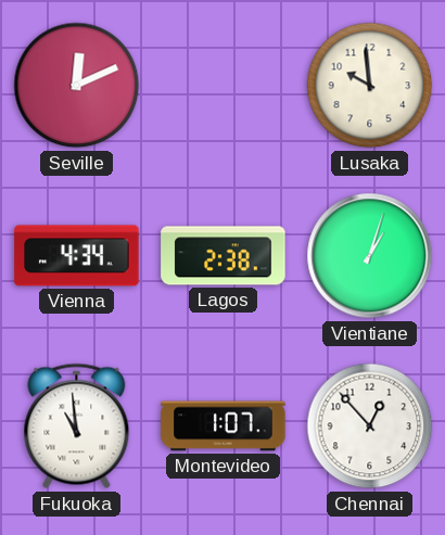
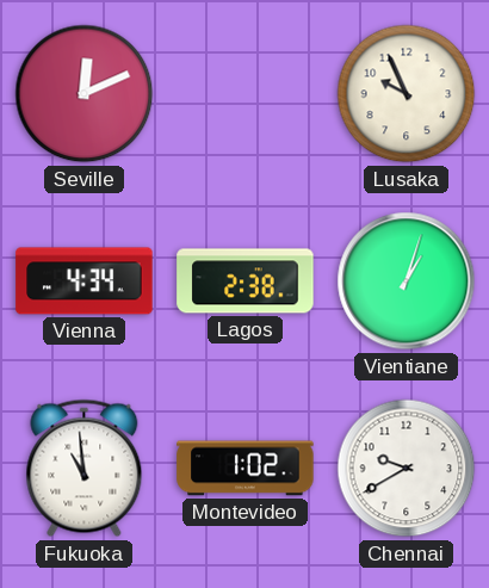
Lusaka: 9:59 -> 9:56 (407, 94)
Montevideo: 1:07 -> 1:02 (246, 469)
Chennai: 12:53 -> 9:40 (407, 469)
